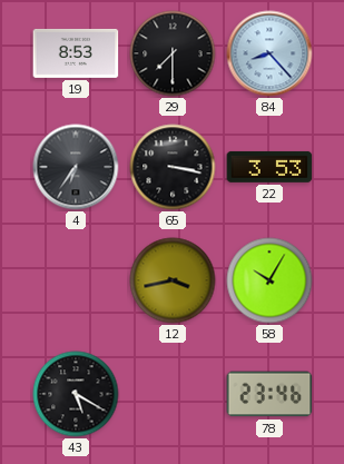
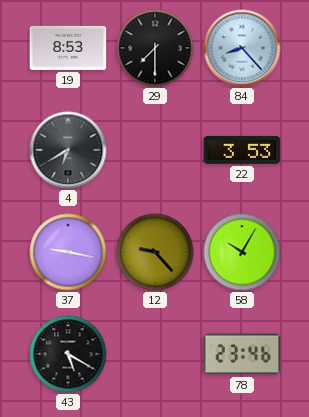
4: 6:36 -> 6:40 (68, 150)
65: 3:17 -> none (173, 167)
37: none -> 9:17 (68, 252)
12: 3:43 -> 9:23 (155, 252)
